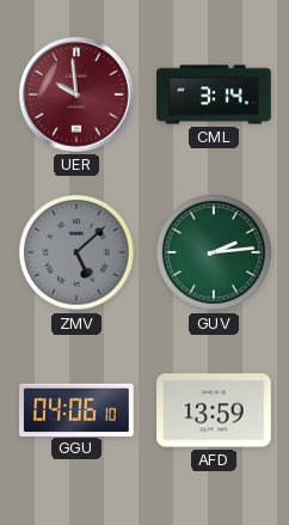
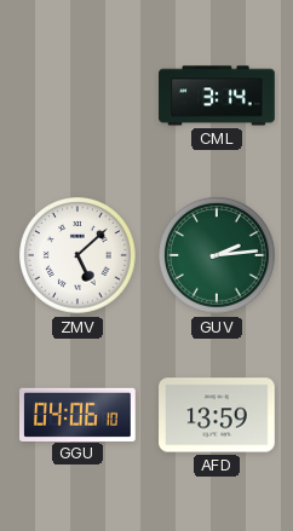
UER: 9:59 -> none (76, 94)
ZMV dial: grey -> white (77, 255)
